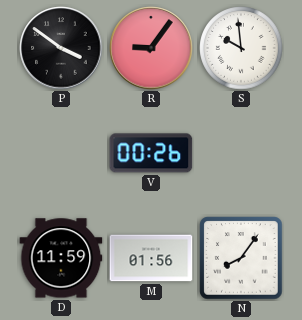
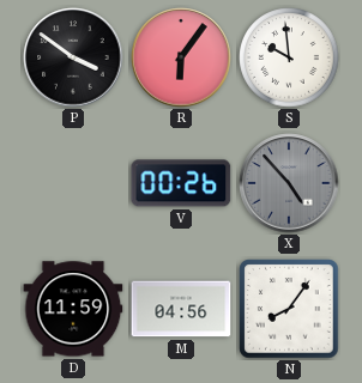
R: 9:06 -> 6:06 (181, 57)
X: none -> 4:53 (289, 183)
M: 01:56 -> 04:56 (181, 309)
